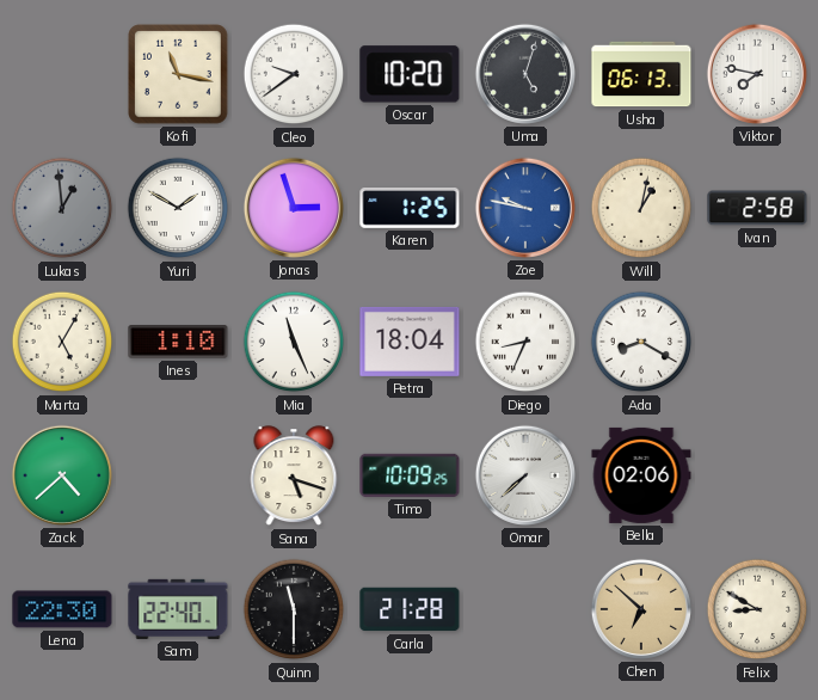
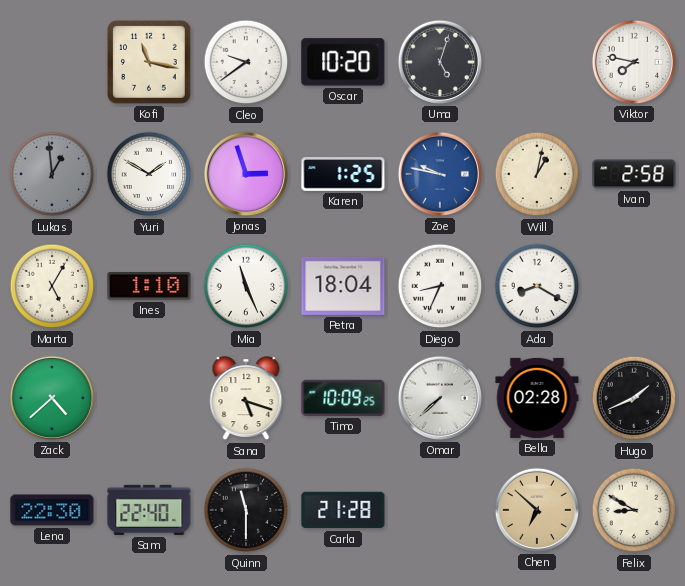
Usha: 06:13 -> none (641, 74)
Bella: 02:06 -> 02:28 (537, 398)
Hugo: none -> 1:41 (634, 398)
